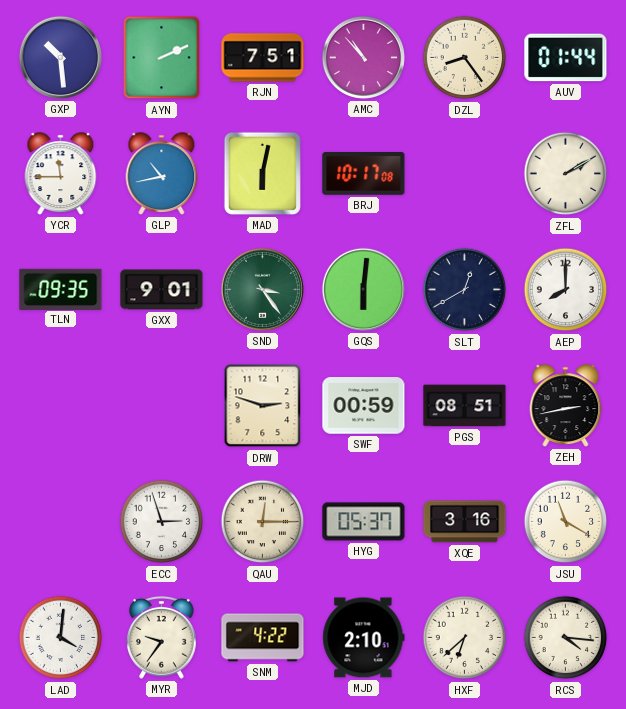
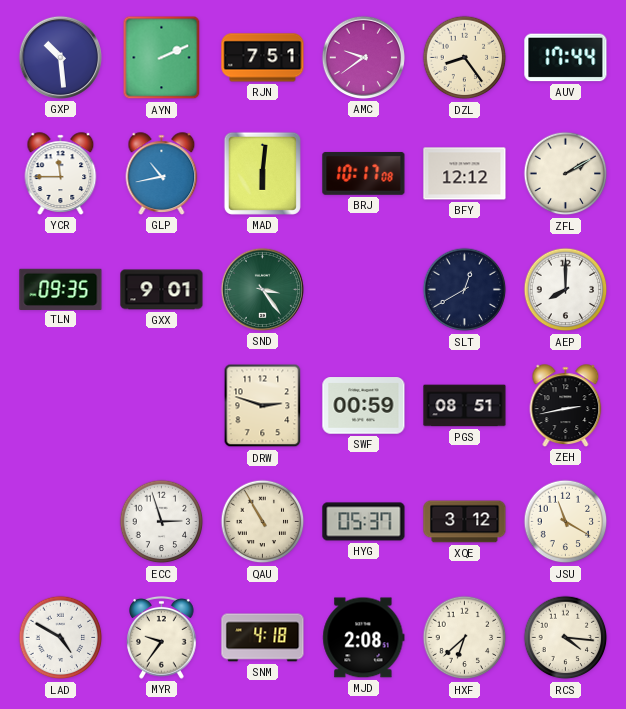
AMC: 10:53 -> 9:39 (363, 57)
AUV: 01:44 -> 17:44 (566, 58)
MAD: 6:02 -> 6:01 (262, 173)
BFY: none -> 12:12 (465, 174)
GQS: 6:01 -> none (363, 289)
QAU: 12:15 -> 10:55 (263, 522)
XQE: 3:16 -> 3:12 (465, 522)
LAD: 4:01 -> 4:50 (61, 638)
SNM: 4:22 -> 4:18 (263, 638)
MJD: 2:10 -> 2:08 (364, 638)
